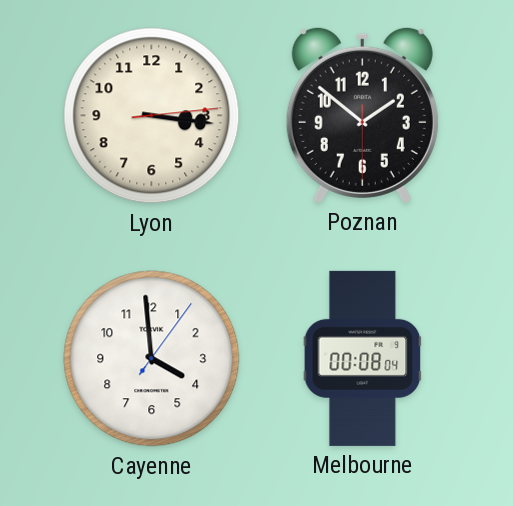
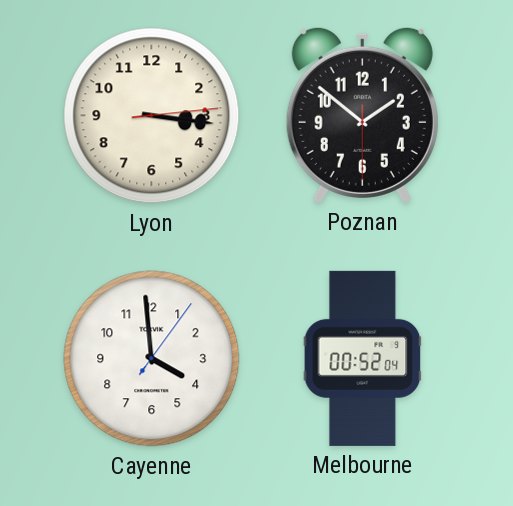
Melbourne: 00:08 -> 00:52 (363, 358)
